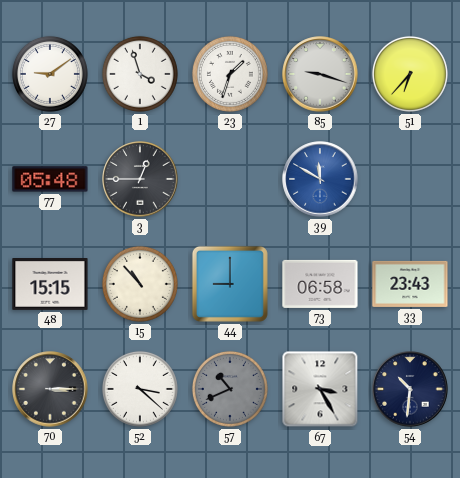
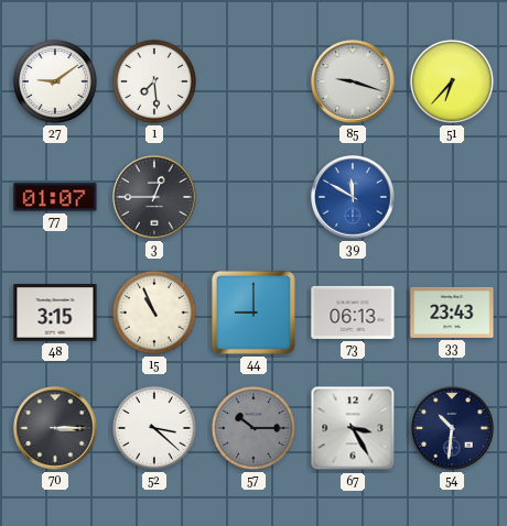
1: 3:57 -> 7:29 (154, 81)
23: 1:33 -> none (230, 74)
77: 05:48 -> 01:07 (55, 197)
48: 15:15 -> 3:15 (55, 314)
15: 10:53 -> 10:56 (154, 313)
73: 06:58 -> 06:13 (353, 313)
57: 10:41 -> 10:15 (253, 428)
